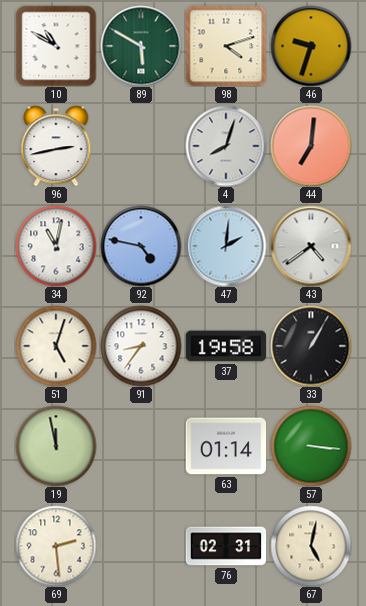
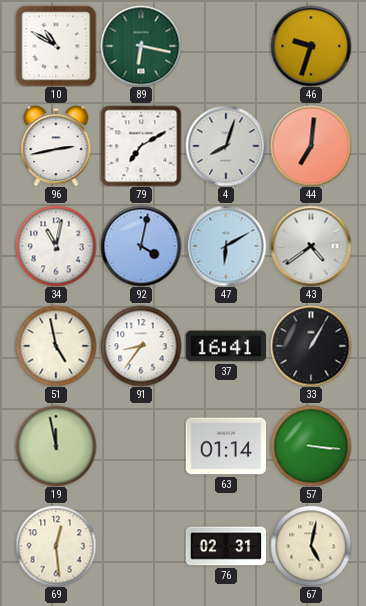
89: 5:50 -> 6:17 (141, 46)
98: 4:12 -> none (226, 46)
79: none -> 7:10 (141, 146)
92: 4:47 -> 4:02 (141, 246)
47: 2:01 -> 6:10 (226, 246)
51: 5:03 -> 4:58 (56, 346)
37: 19:58 -> 16:41 (226, 346)
69: 2:29 -> 12:29 (56, 546)
